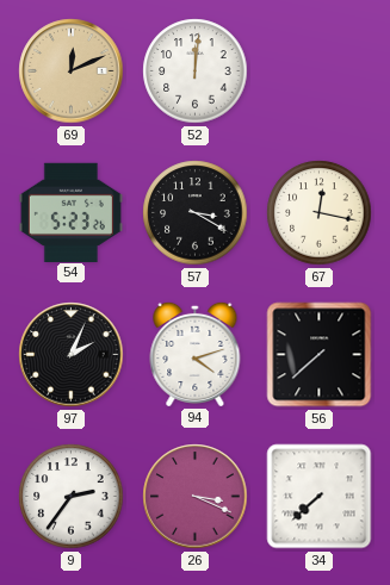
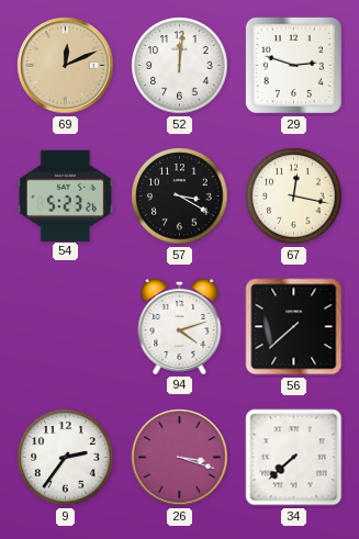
29: none -> 2:48 (293, 65)
97: 2:04 -> none (72, 355)
26: 3:19 -> 3:18 (180, 458)
